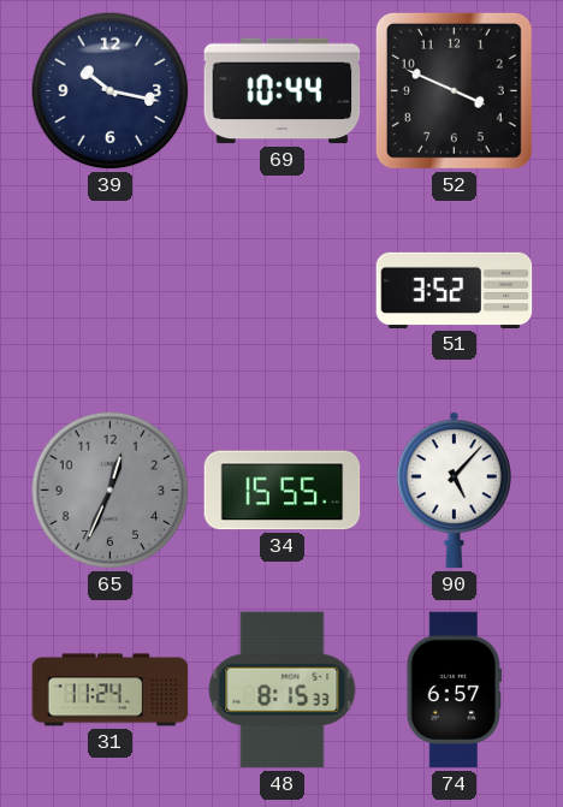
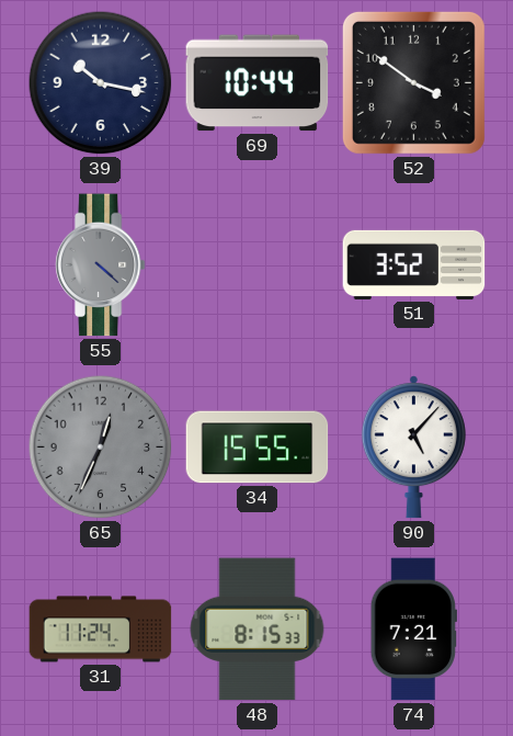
52: 3:49 -> 3:51 (413, 82)
55: none -> 4:22 (100, 265)
74: 6:57 -> 7:21 (413, 630)
